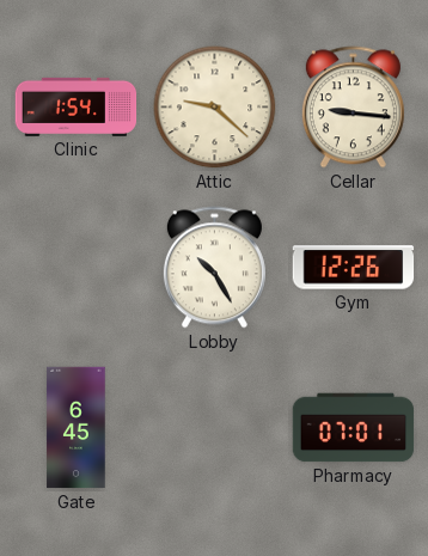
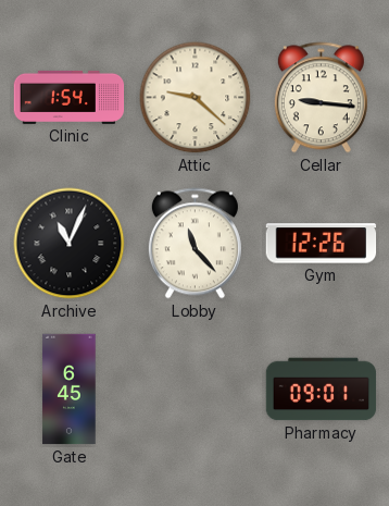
Archive: none -> 11:04 (70, 244)
Lobby: 10:25 -> 11:23 (195, 244)
Pharmacy: 07:01 -> 09:01 (322, 390)
